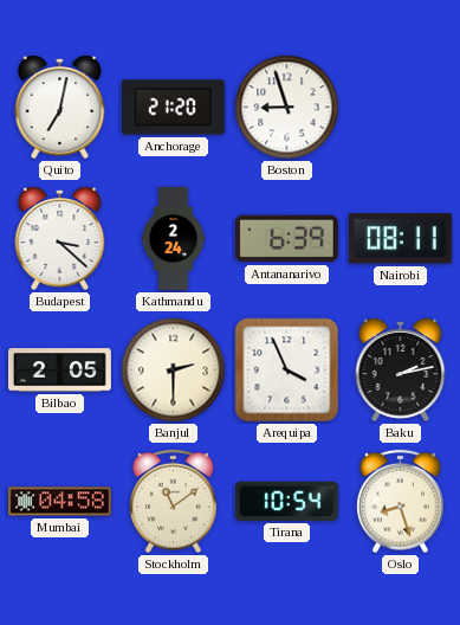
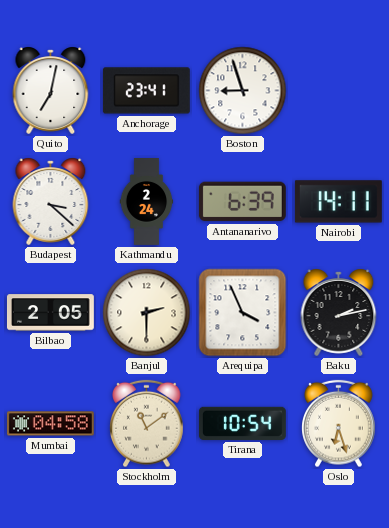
Anchorage: 21:20 -> 23:41 (146, 91)
Nairobi: 08:11 -> 14:11 (338, 202)
Oslo: 8:27 -> 6:27 (339, 424)
